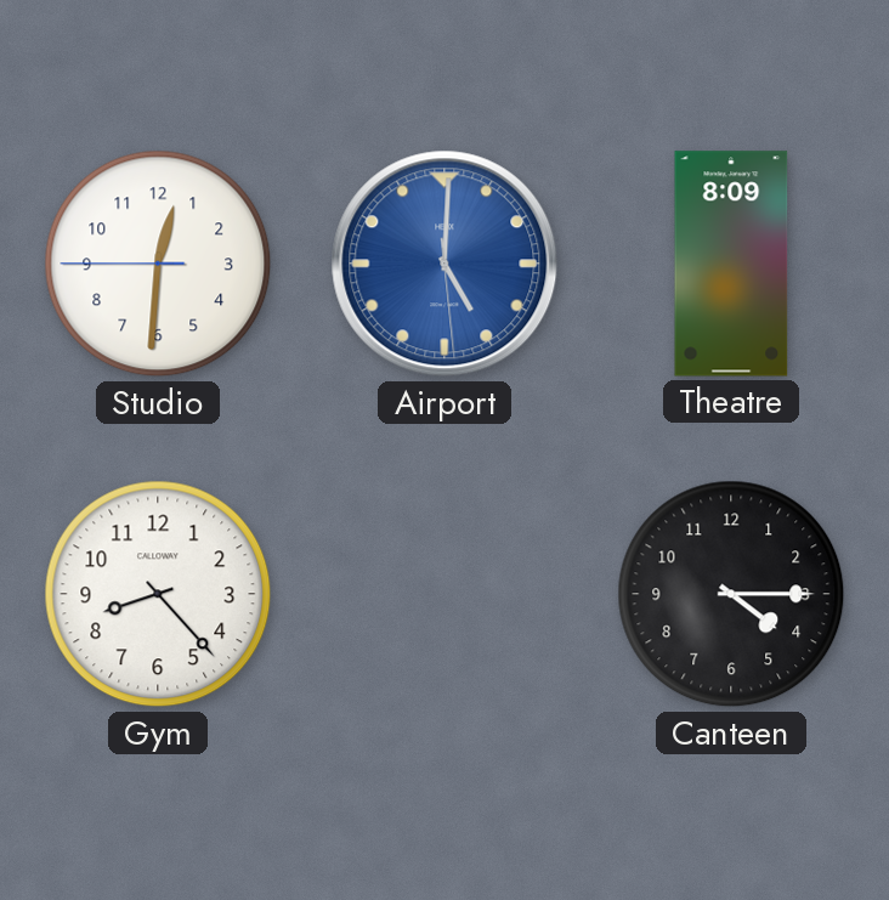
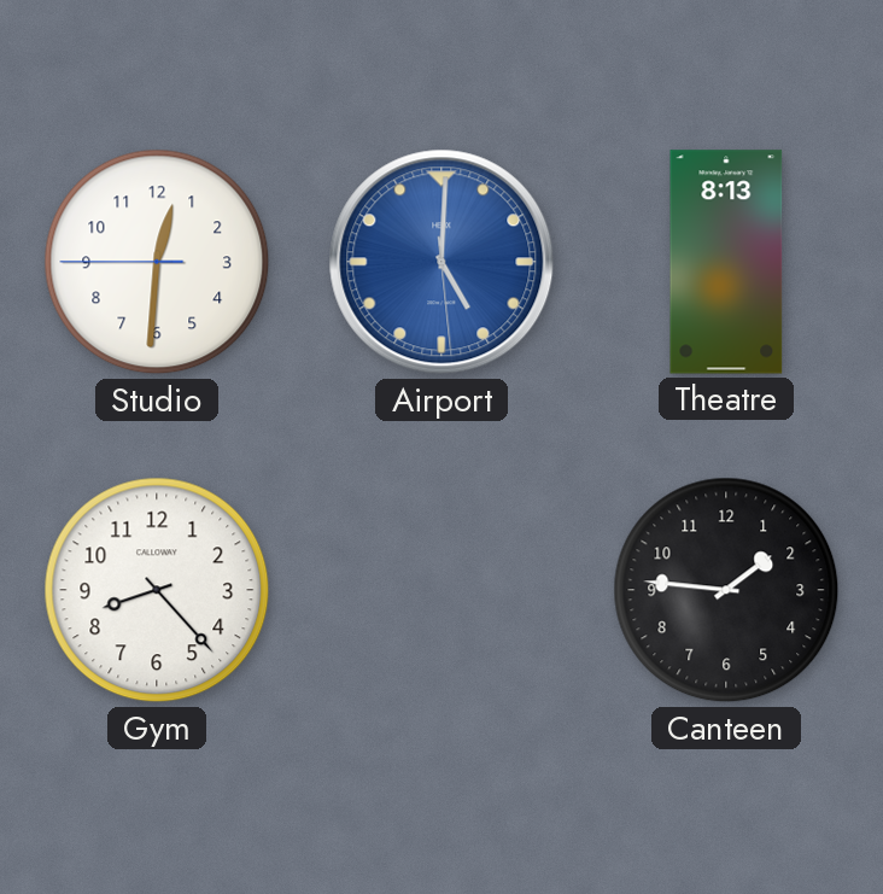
Theatre: 8:09 -> 8:13 (726, 262)
Canteen: 4:15 -> 1:46 (726, 590)
